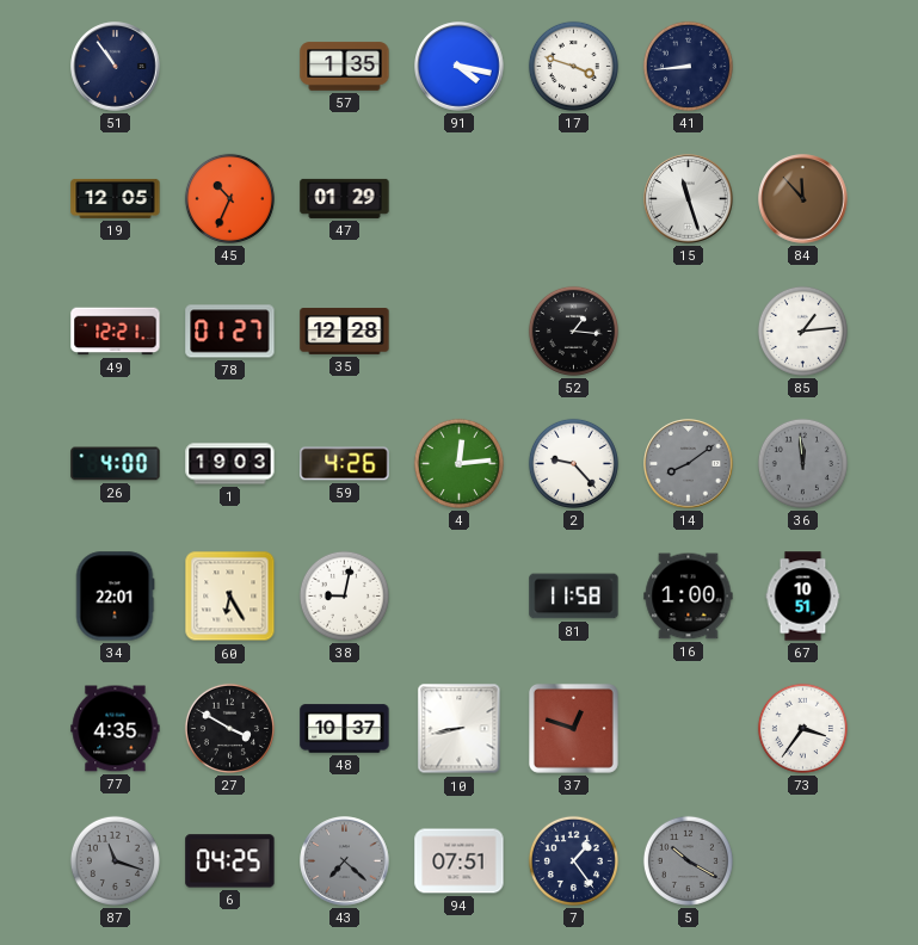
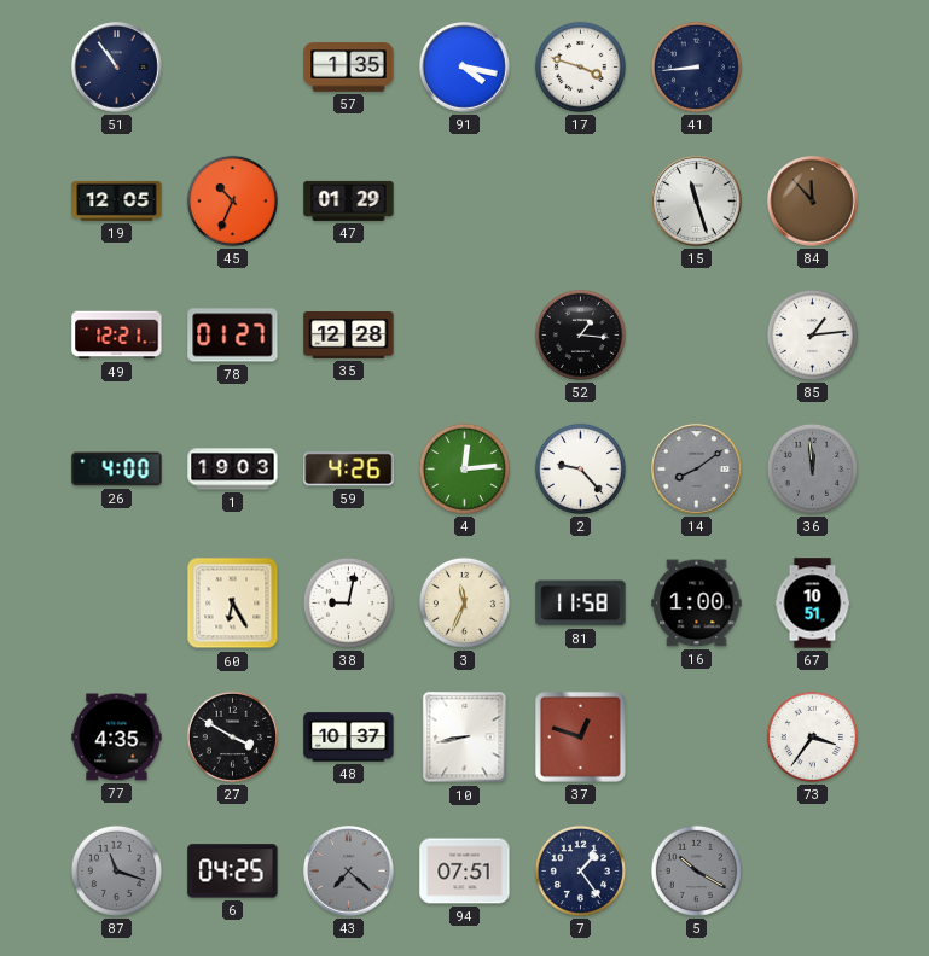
34: 22:01 -> none (115, 597)
3: none -> 11:34 (464, 602)
